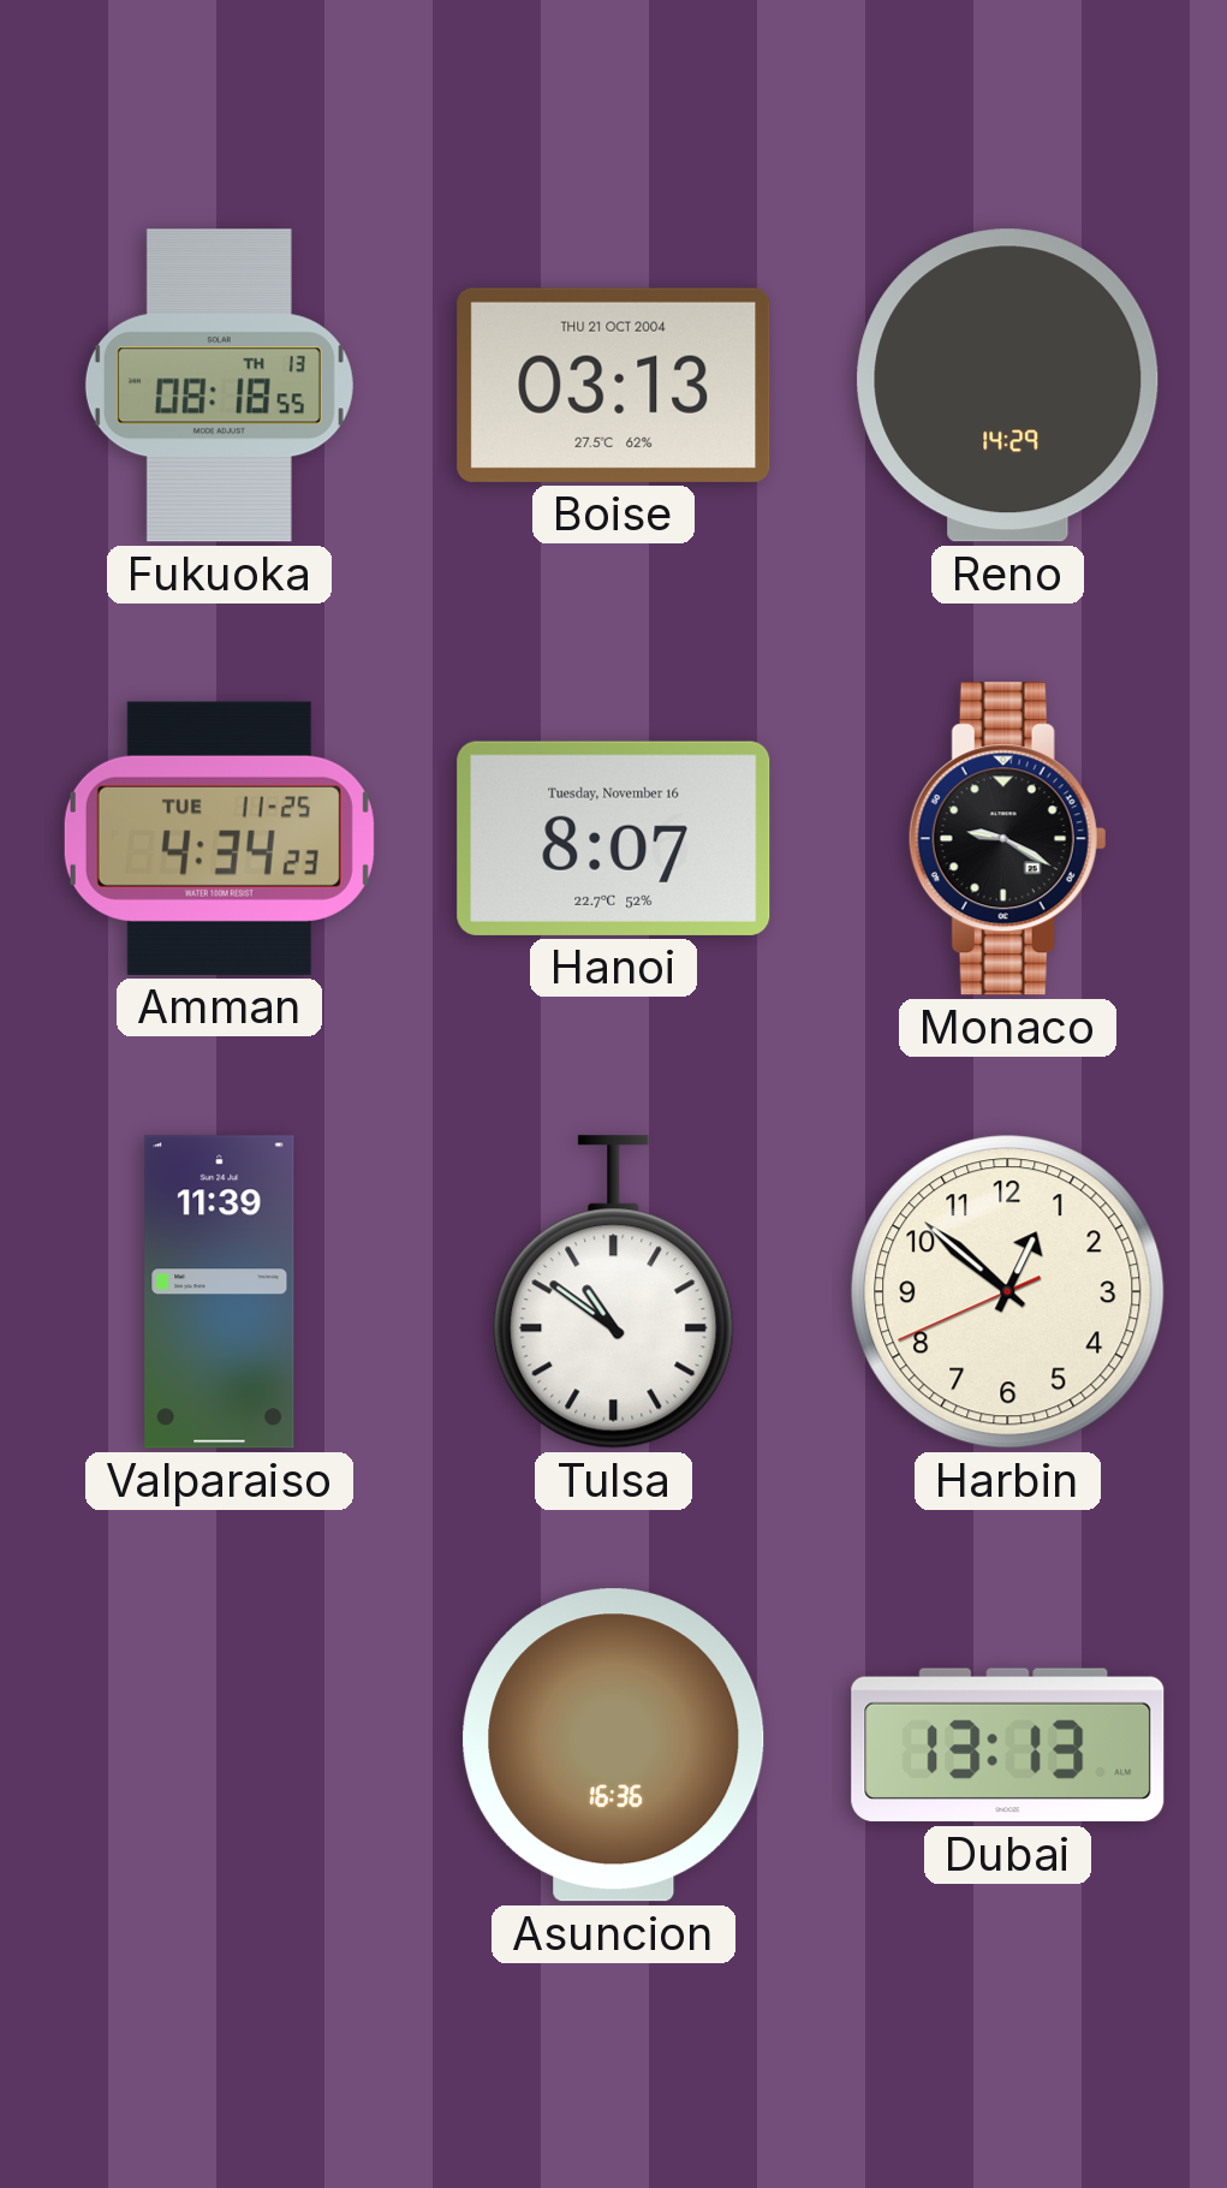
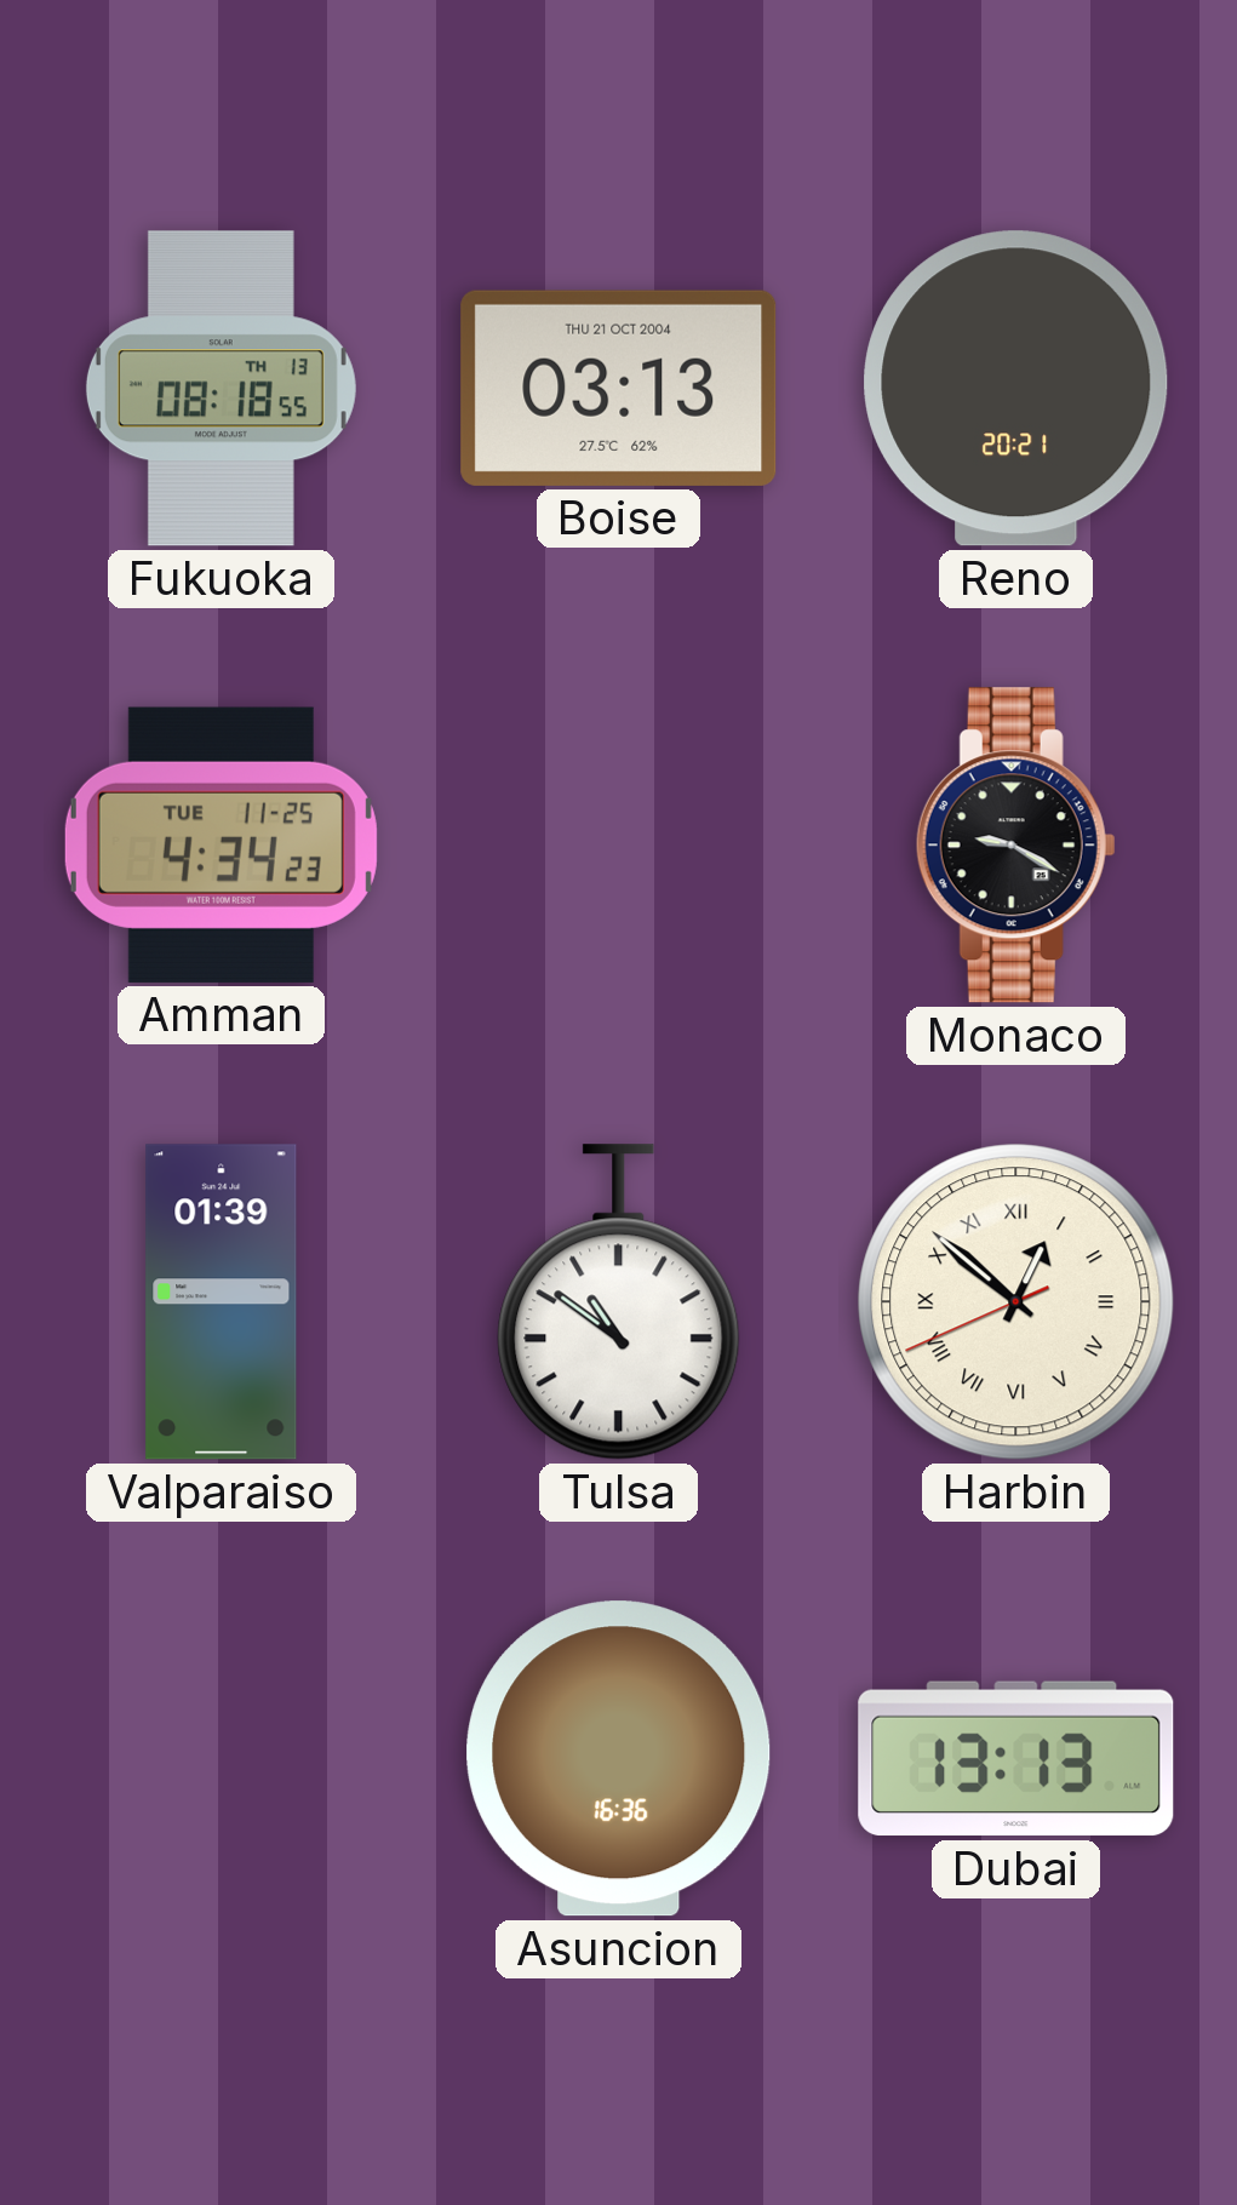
Reno: 14:29 -> 20:21 (1016, 389)
Hanoi: 8:07 -> none (614, 838)
Valparaiso: 11:39 -> 01:39 (222, 1302)
Harbin numerals: Arabic -> Roman (1016, 1302)
